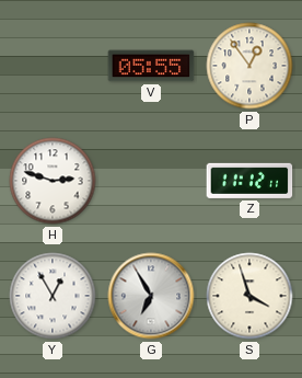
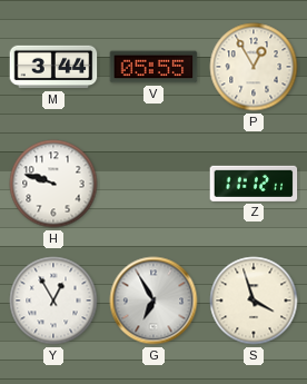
M: none -> 3:44 (53, 67)
P: 12:54 -> 12:55 (254, 67)
H: 2:48 -> 9:48 (53, 184)
